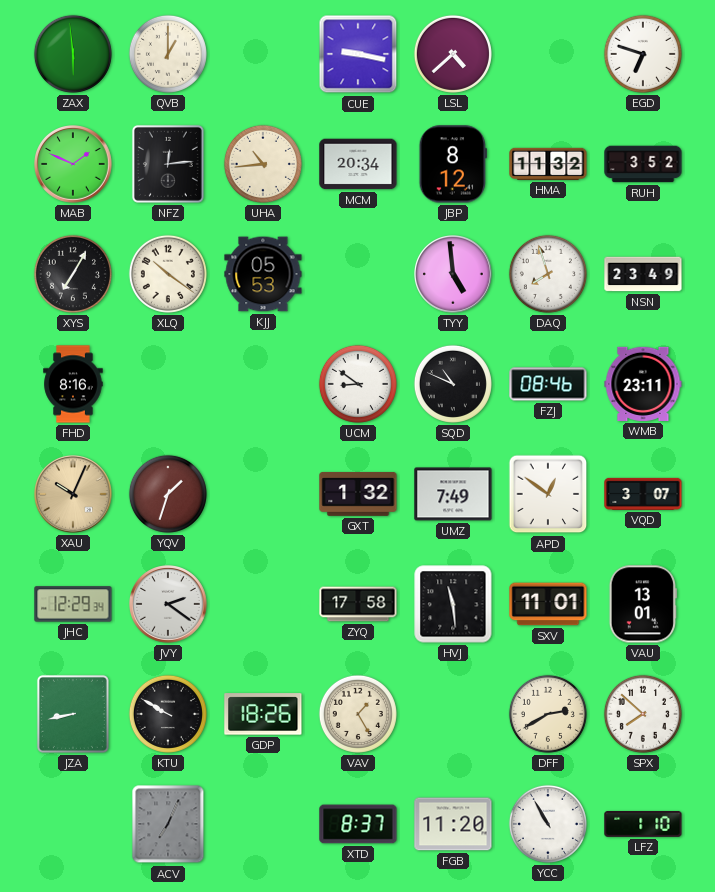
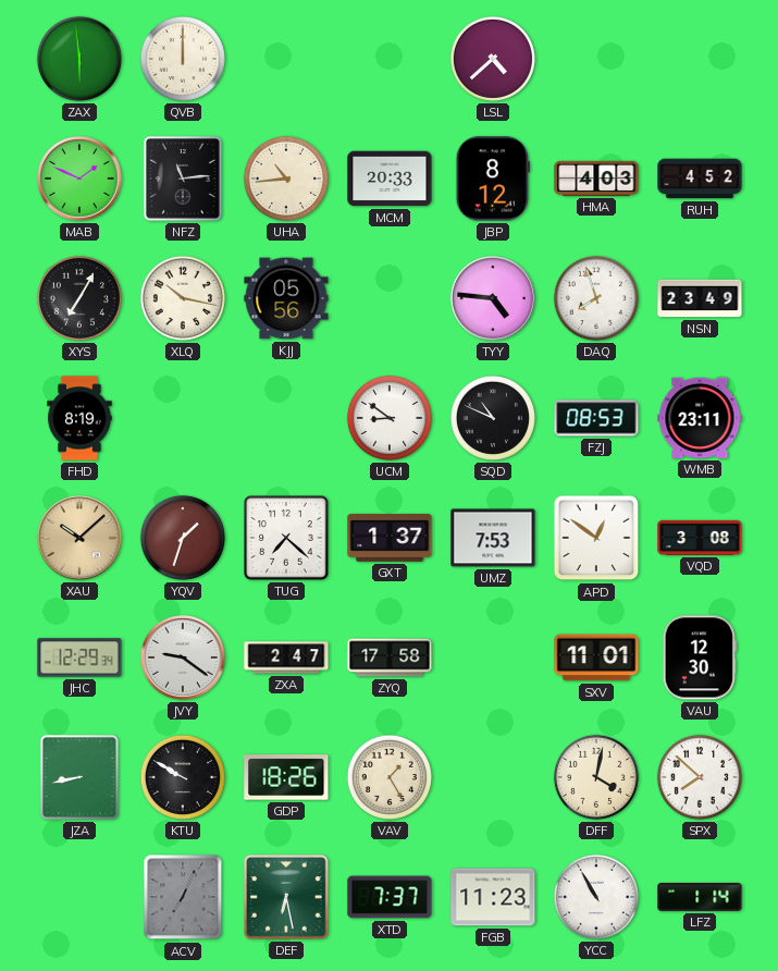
QVB: 1:00 -> 12:00 (183, 59)
CUE: 9:17 -> none (358, 54)
EGD: 6:48 -> none (643, 54)
NFZ: 12:14 -> 11:14 (183, 179)
MCM: 20:34 -> 20:33 (390, 179)
HMA: 11:32 -> 4:03 (596, 179)
RUH: 3:52 -> 4:52 (700, 179)
XLQ: 10:21 -> 10:17 (183, 298)
KJJ: 05:53 -> 05:56 (286, 298)
TYY: 4:59 -> 4:46 (494, 299)
FHD: 8:16 -> 8:19 (79, 418)
FZJ: 08:46 -> 08:53 (596, 418)
XAU: 10:04 -> 10:08 (81, 539)
TUG: none -> 7:22 (286, 538)
GXT: 1:32 -> 1:37 (390, 538)
UMZ: 7:49 -> 7:53 (493, 538)
VQD: 3:07 -> 3:08 (700, 538)
JVY: 2:21 -> 9:21 (184, 659)
ZXA: none -> 2:47 (286, 657)
HVJ: 11:29 -> none (453, 604)
VAU: 13:01 -> 12:30 (700, 657)
DFF: 2:40 -> 4:02 (596, 777)
DEF: none -> 6:28 (287, 898)
XTD: 8:37 -> 7:37 (390, 897)
FGB: 11:20 -> 11:23 (493, 897)
LFZ: 1:10 -> 1:14 (700, 897)
